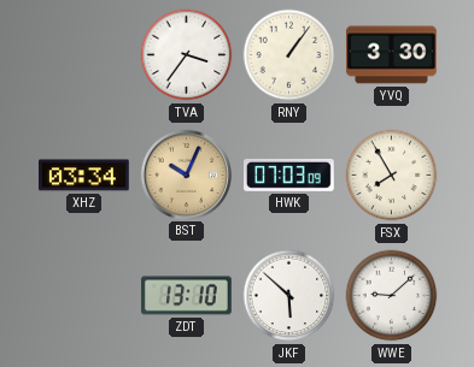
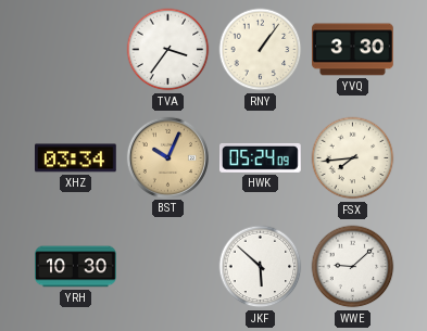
HWK: 07:03 -> 05:24 (261, 157)
FSX: 7:55 -> 7:44 (353, 158)
YRH: none -> 10:30 (76, 267)
ZDT: 13:10 -> none (187, 296)
